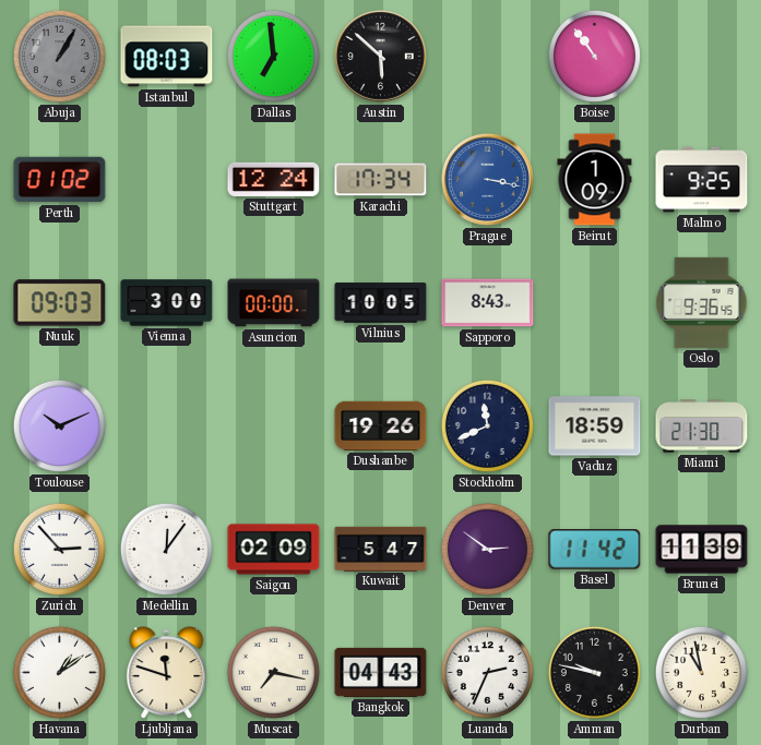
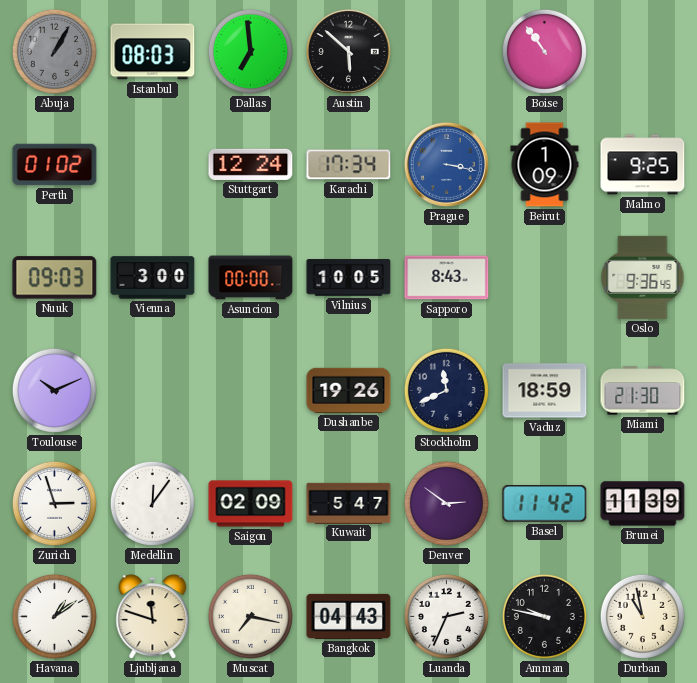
Zurich: 2:53 -> 2:57 (54, 503)
